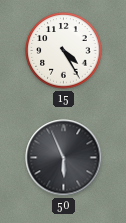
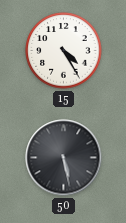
50: 5:56 -> 5:28 (64, 158)
